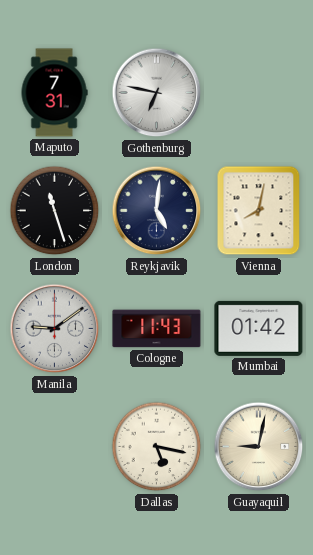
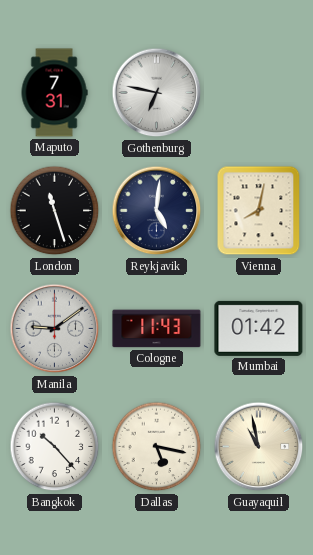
Bangkok: none -> 10:23 (55, 447)
Guayaquil: 9:02 -> 10:58 (259, 447)
